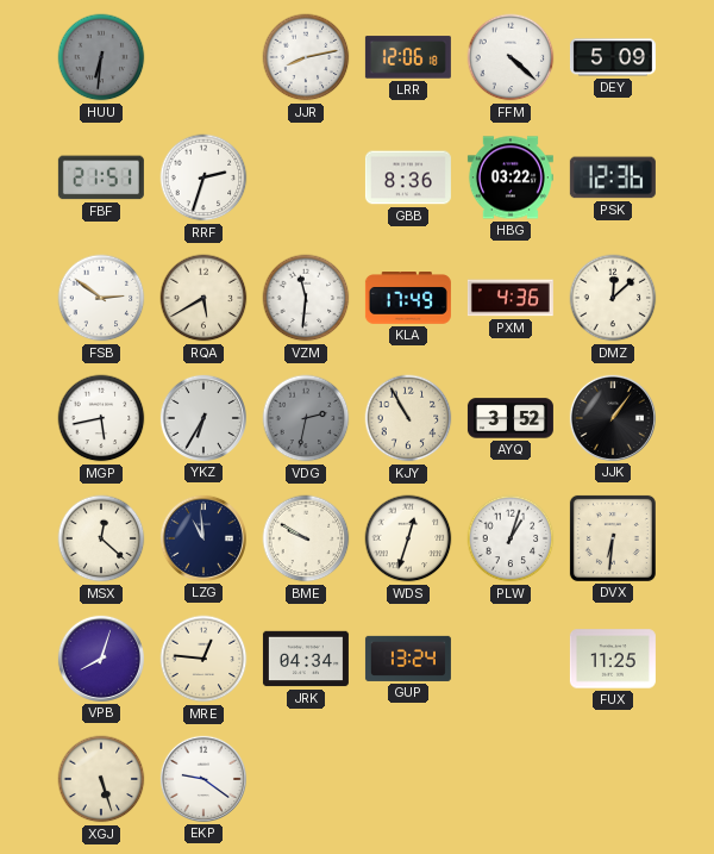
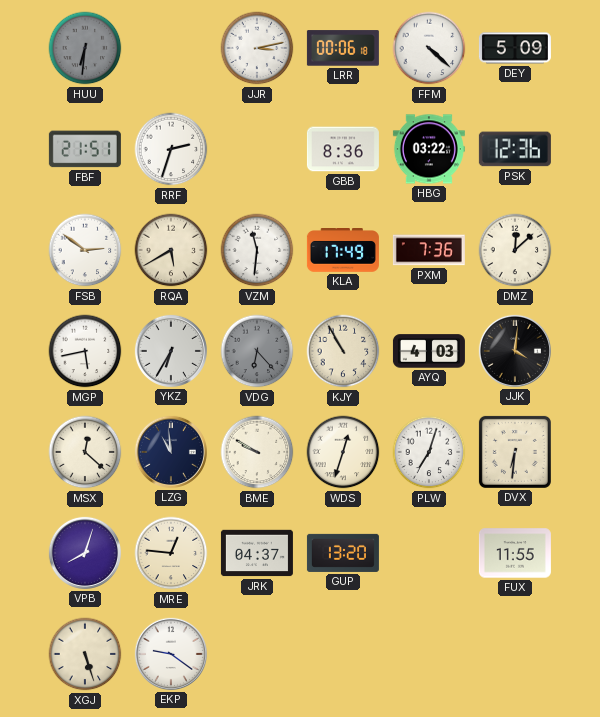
JJR: 8:13 -> 3:13 (257, 48)
LRR: 12:06 -> 00:06 (343, 48)
PXM: 4:36 -> 7:36 (429, 250)
VDG: 2:32 -> 6:23 (257, 351)
AYQ: 3:52 -> 4:03 (429, 351)
JJK: 1:06 -> 4:01 (515, 351)
PLW: 1:03 -> 7:03 (429, 452)
JRK: 04:34 -> 04:37 (257, 553)
GUP: 13:24 -> 13:20 (343, 553)
FUX: 11:25 -> 11:55 (515, 553)
